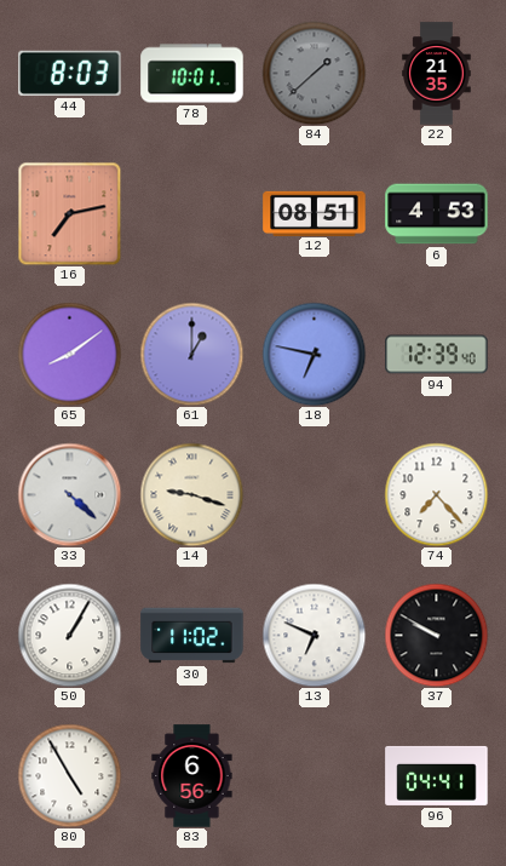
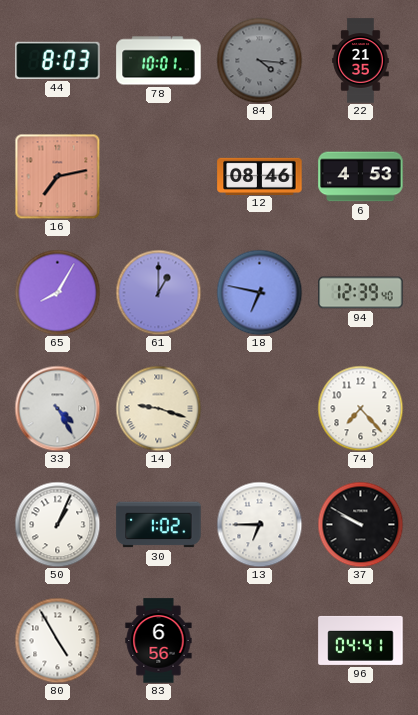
84: 1:38 -> 4:16 (259, 60)
12: 08:51 -> 08:46 (260, 176)
65: 8:09 -> 8:05 (57, 292)
33: 4:22 -> 4:25 (57, 408)
50: 1:05 -> 1:04 (57, 524)
30: 11:02 -> 1:02 (159, 525)
13: 6:49 -> 6:45 (259, 524)
